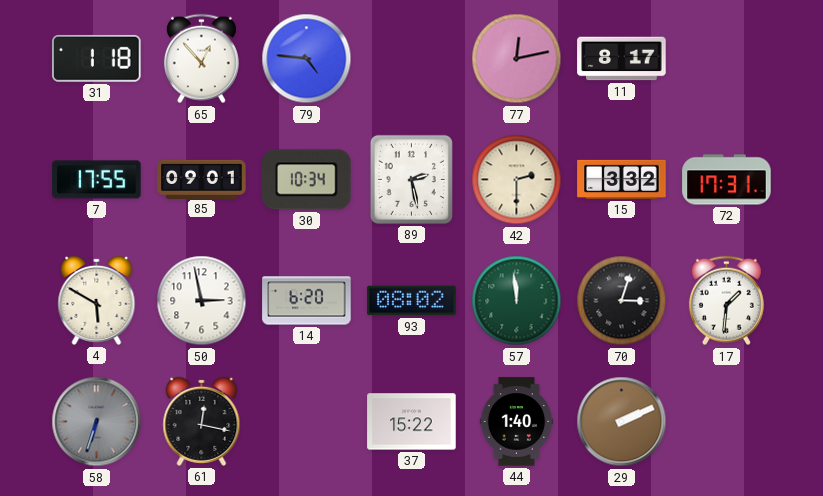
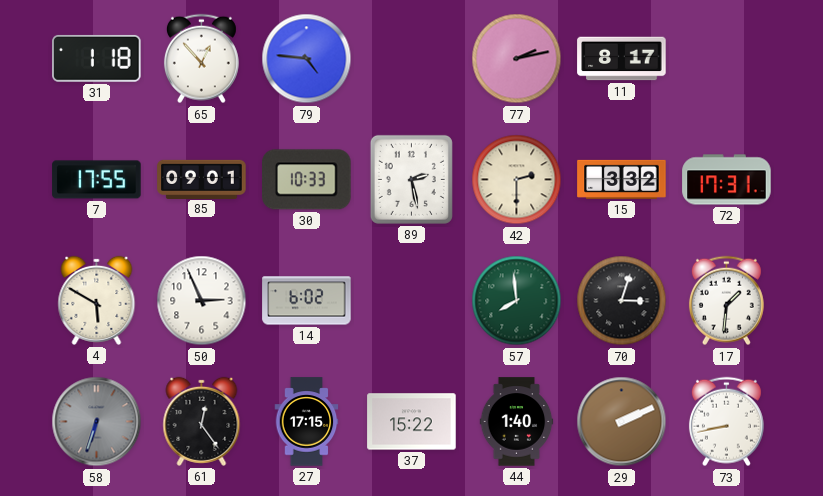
77: 12:13 -> 2:13 (517, 59)
30: 10:34 -> 10:33 (307, 180)
50: 2:58 -> 2:56 (202, 301)
14: 6:20 -> 6:02 (307, 301)
93: 08:02 -> none (412, 301)
57: 11:59 -> 7:59 (517, 301)
61: 12:17 -> 12:24 (202, 421)
27: none -> 17:15 (307, 422)
73: none -> 8:43 (726, 422)
